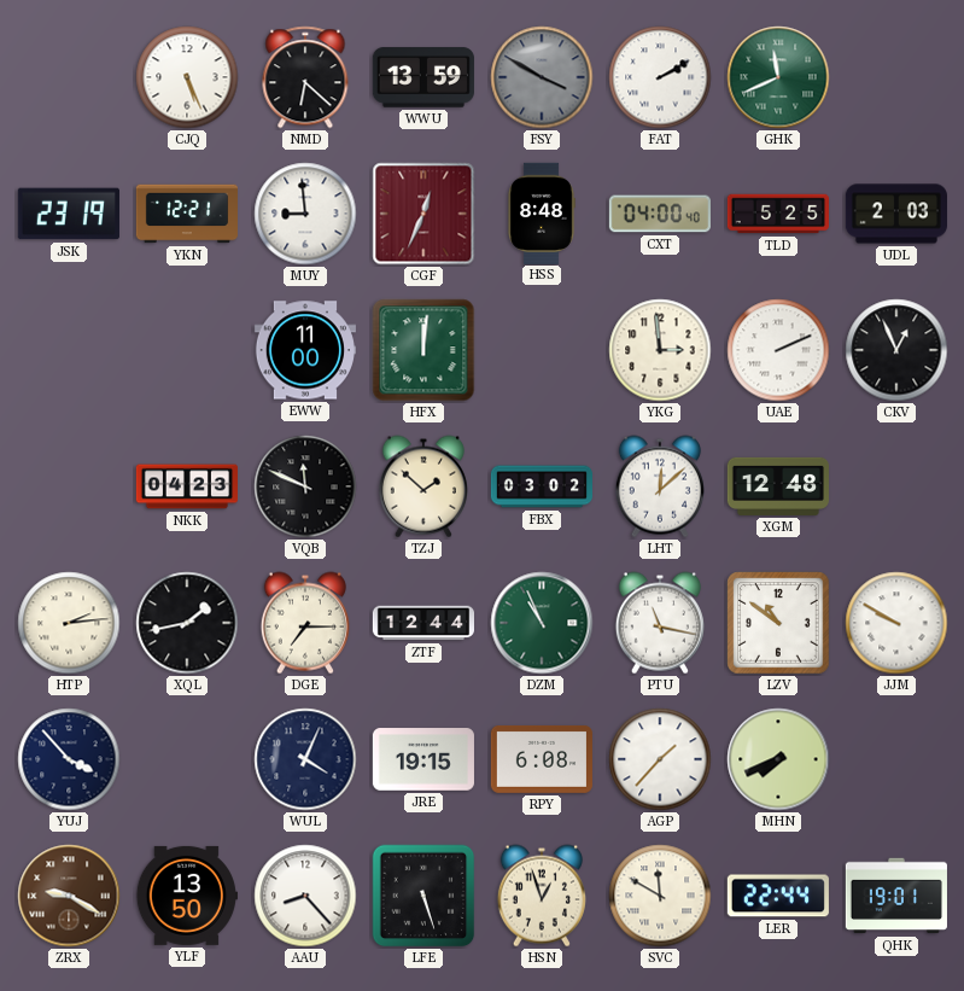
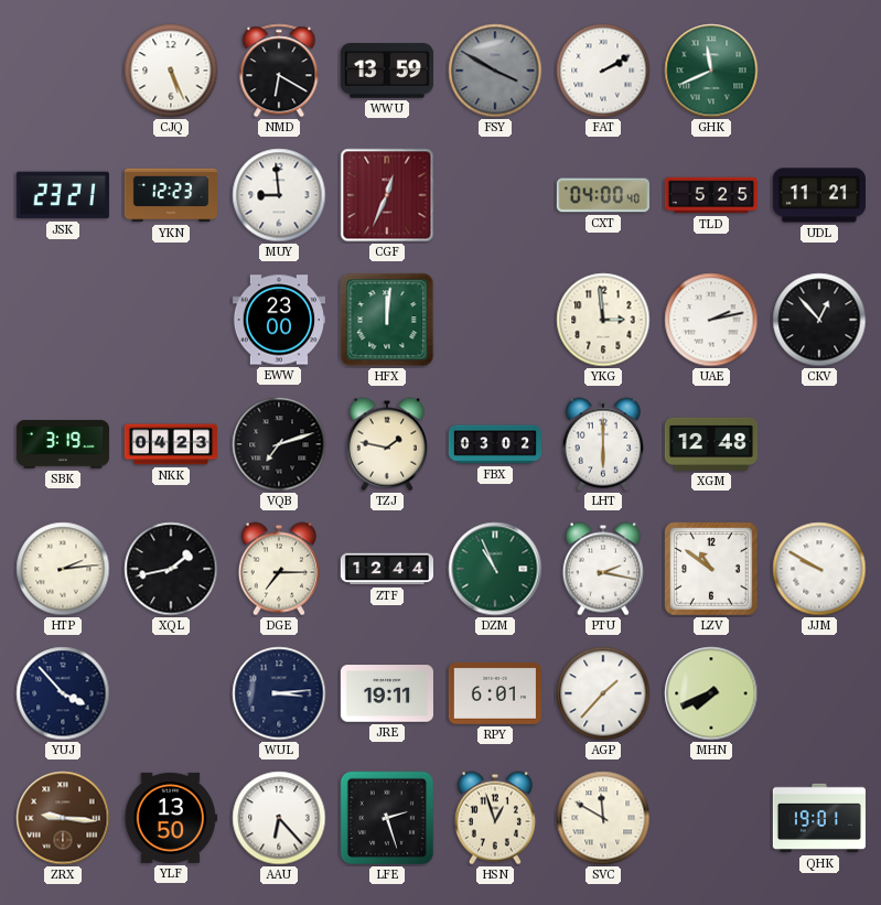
NMD: 6:22 -> 6:20 (279, 71)
JSK: 23:19 -> 23:21 (63, 195)
YKN: 12:21 -> 12:23 (170, 195)
HSS: 8:48 -> none (542, 212)
UDL: 2:03 -> 11:21 (818, 195)
EWW: 11:00 -> 23:00 (278, 320)
UAE: 2:11 -> 2:13 (711, 320)
CKV: 12:56 -> 12:53 (819, 320)
SBK: none -> 3:19 (62, 445)
VQB: 11:49 -> 7:12 (279, 444)
TZJ: 1:52 -> 1:47 (387, 444)
LHT: 12:08 -> 6:00 (603, 444)
PTU: 11:17 -> 2:17 (603, 569)
WUL: 4:04 -> 3:14 (279, 693)
JRE: 19:15 -> 19:11 (386, 693)
RPY: 6:08 -> 6:01 (495, 693)
ZRX: 9:20 -> 9:16 (63, 818)
AAU: 8:23 -> 6:23 (279, 818)
LFE: 5:27 -> 2:27 (387, 818)
LER: 22:44 -> none (778, 896)
